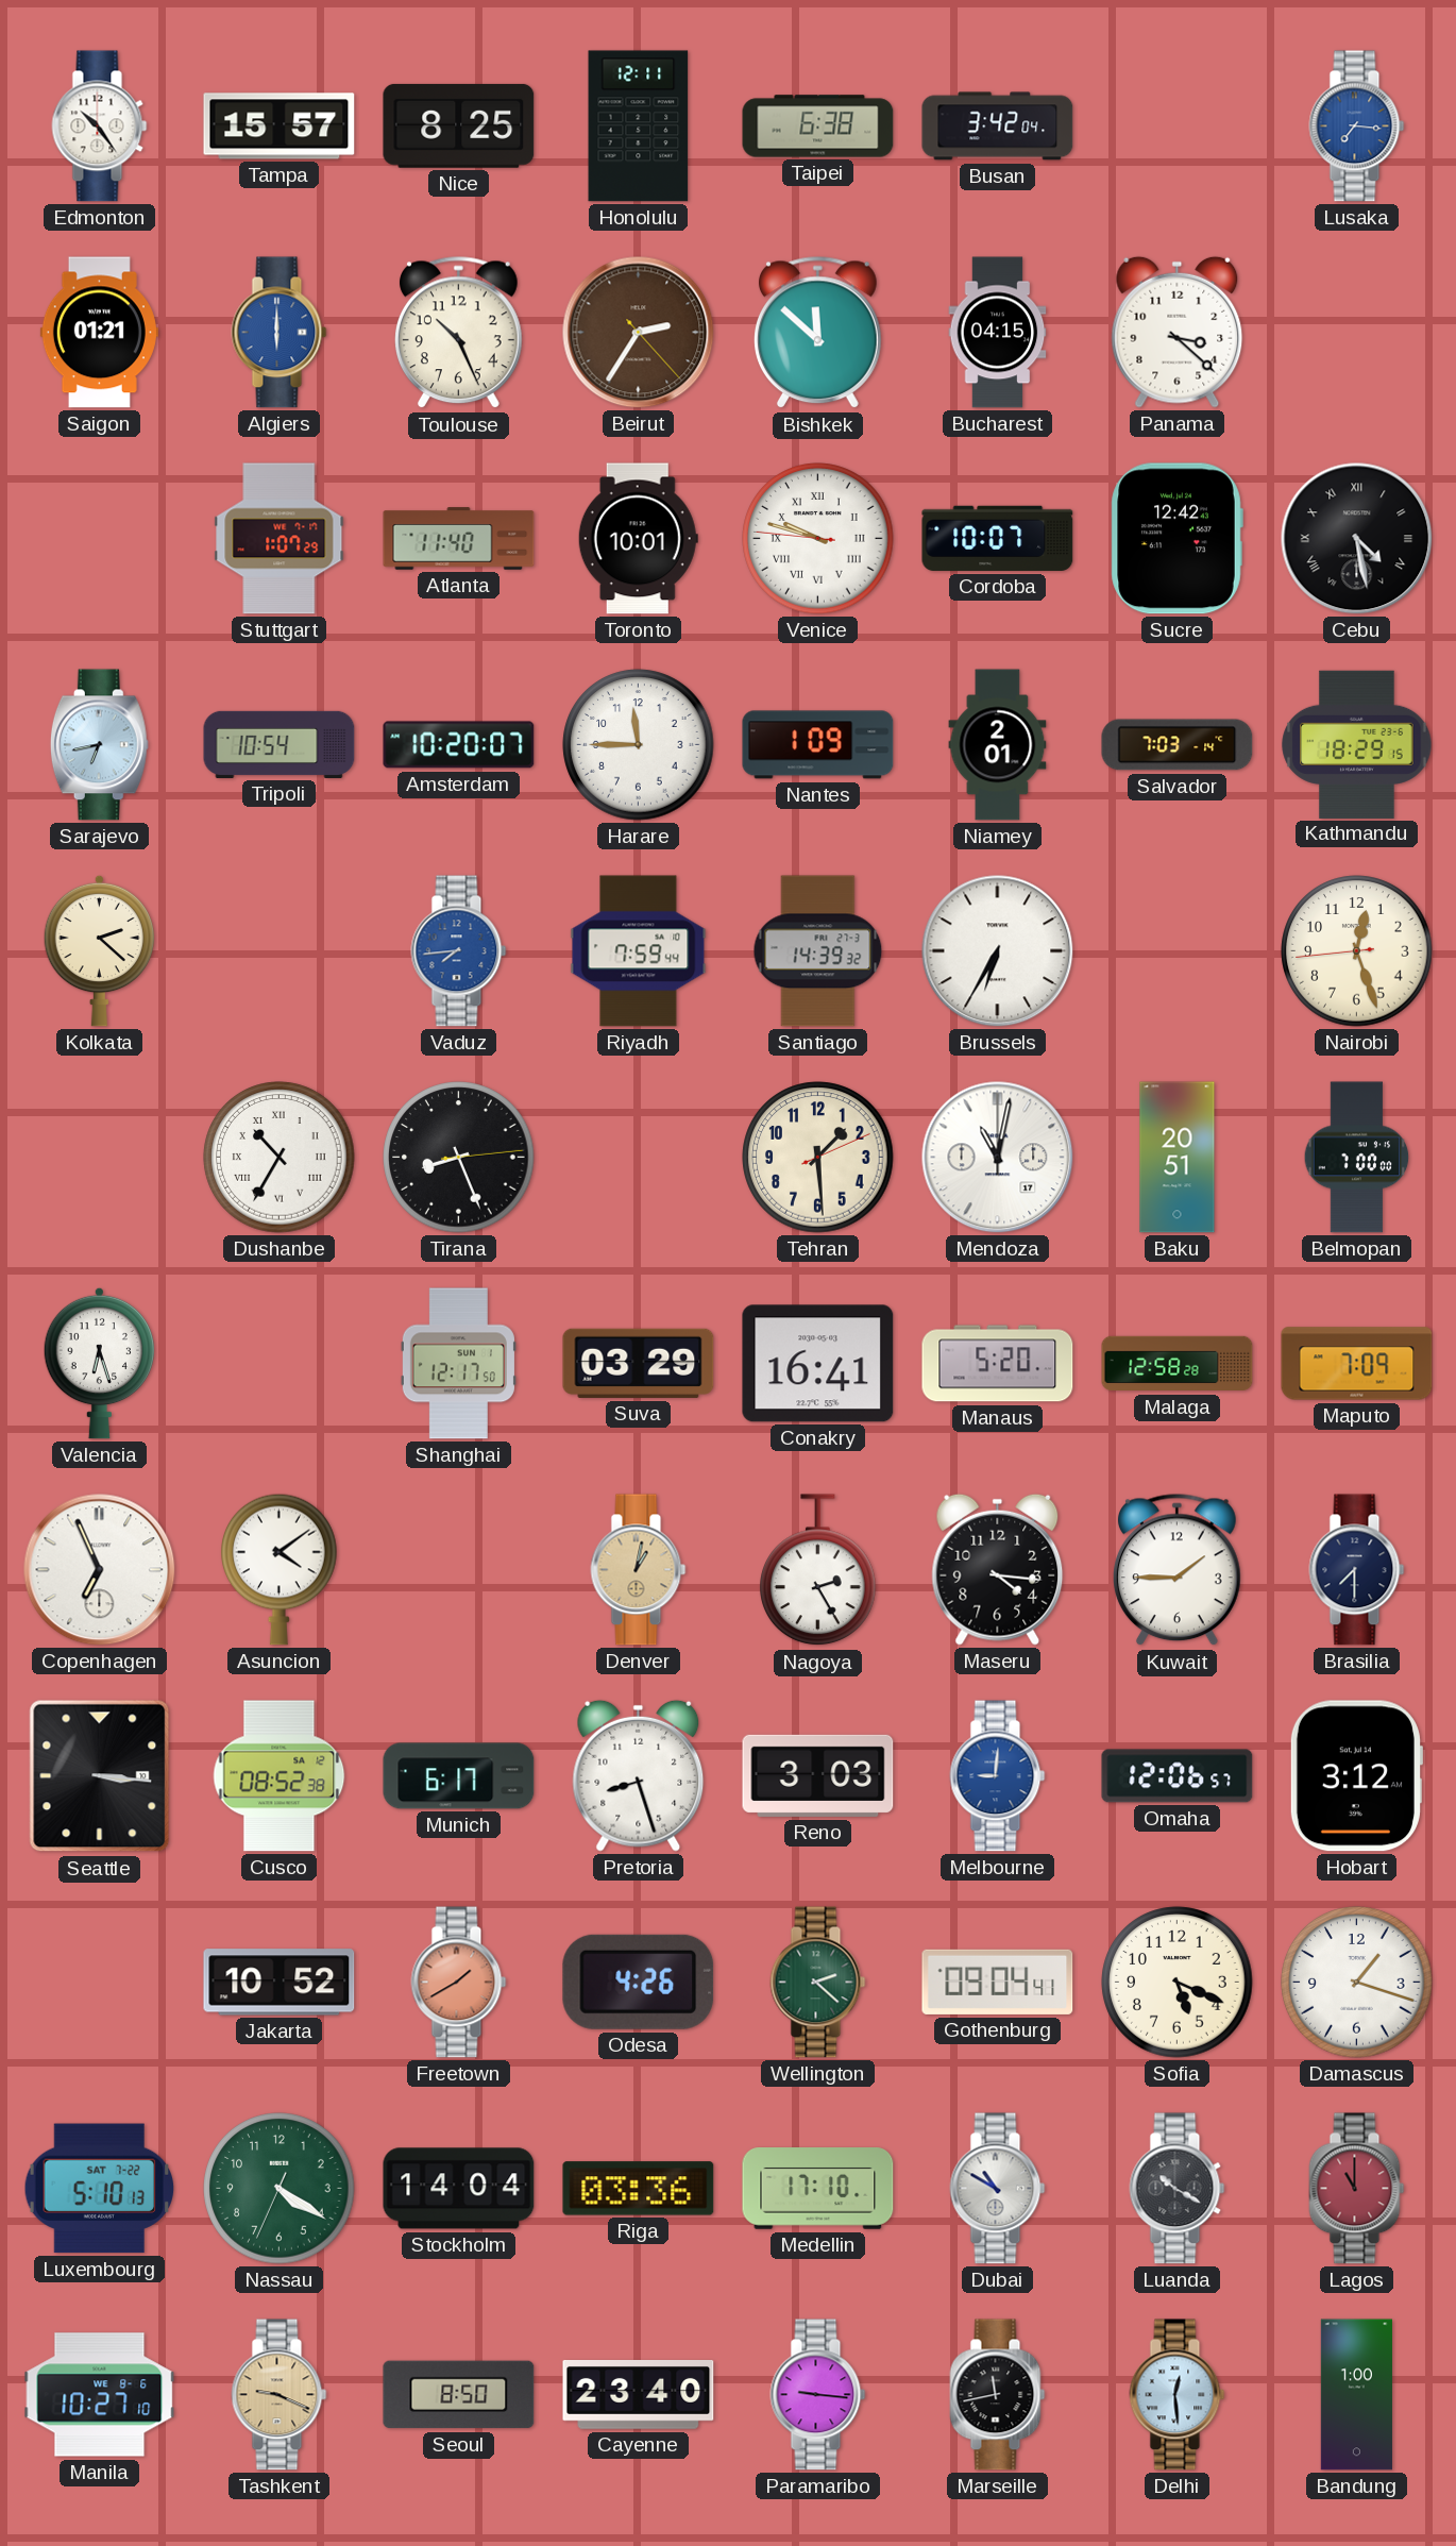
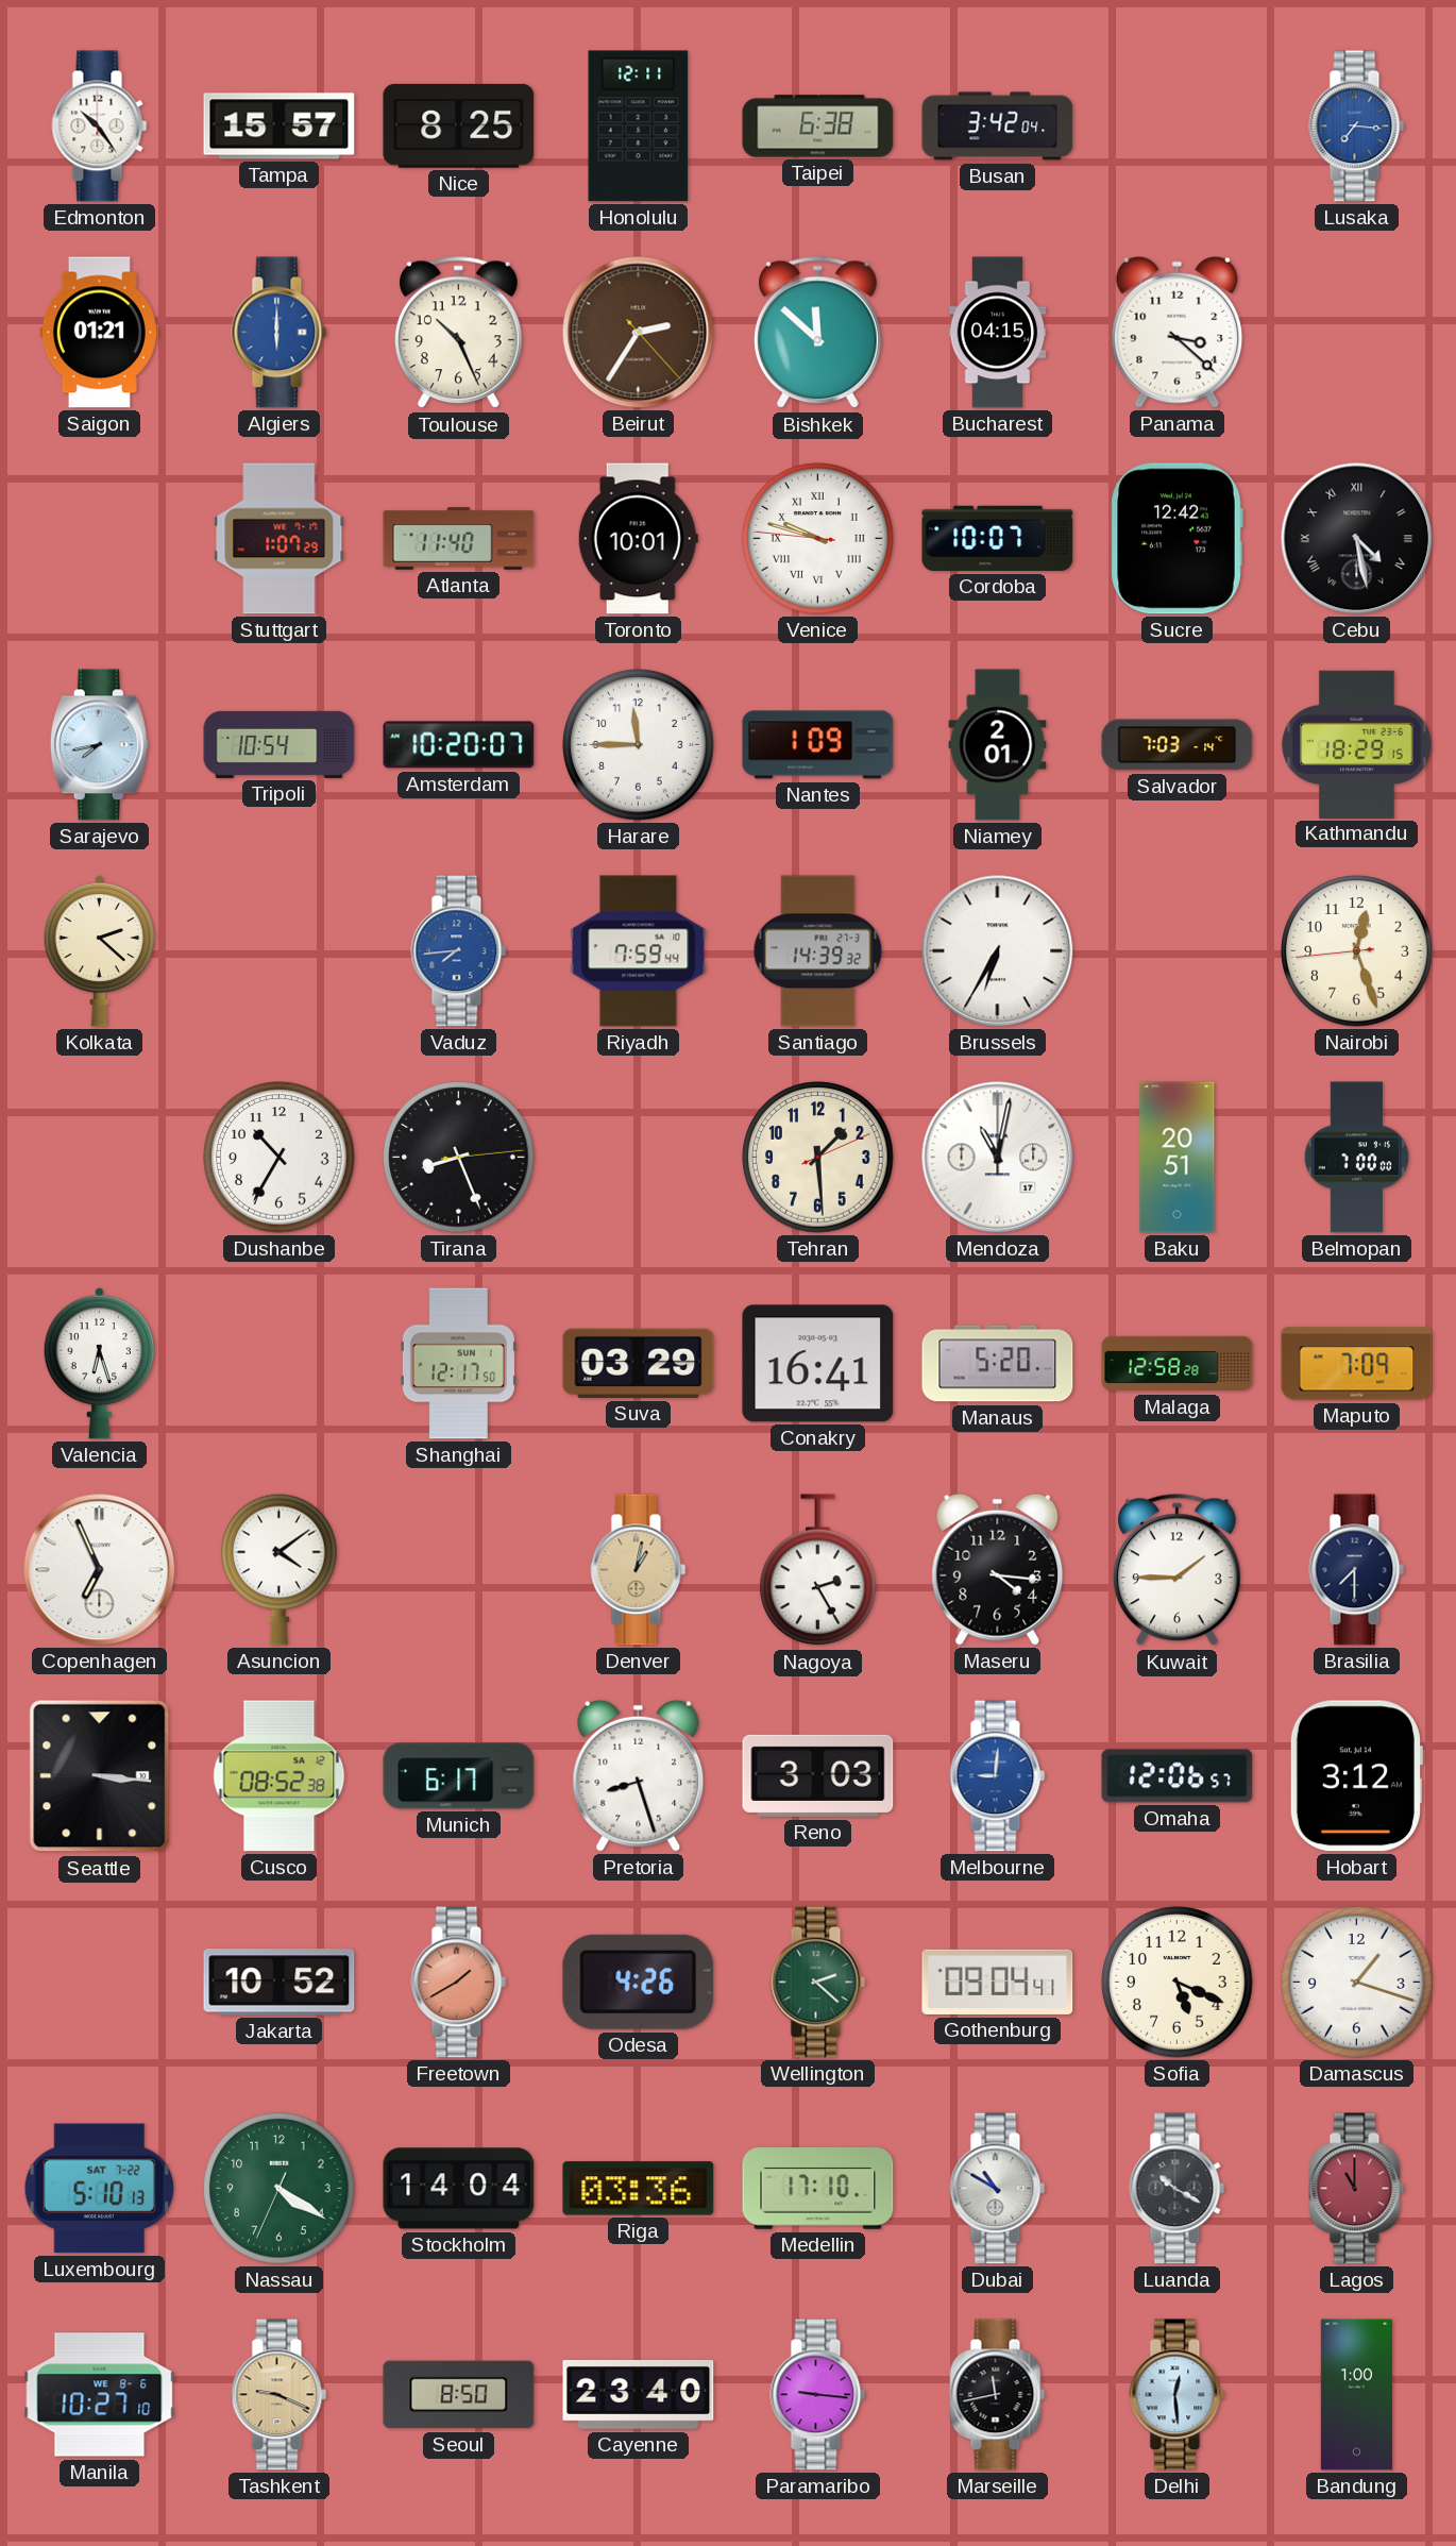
Sarajevo: 6:43 -> 7:43 (99, 745)
Dushanbe numerals: Roman -> Arabic (280, 1158)
